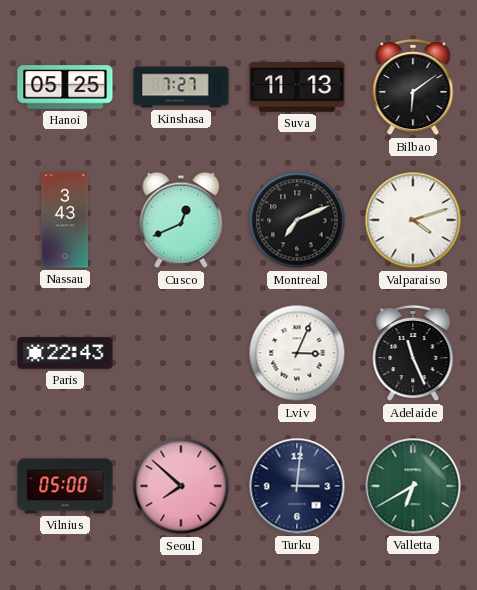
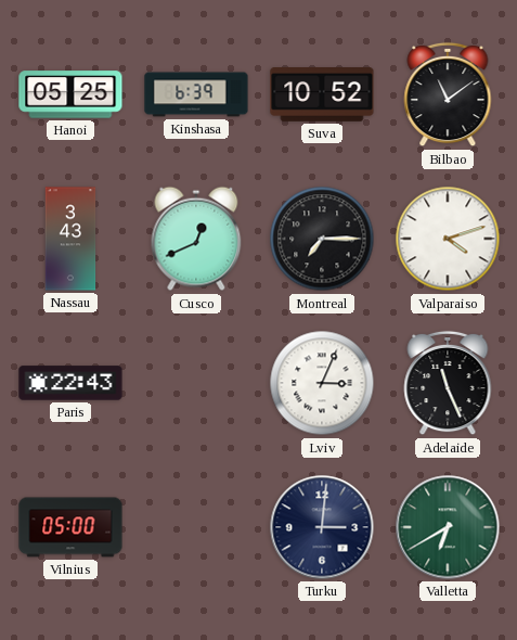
Kinshasa: 7:27 -> 6:39 (196, 94)
Suva: 11:13 -> 10:52 (322, 95)
Bilbao: 6:09 -> 11:09 (448, 94)
Montreal: 7:11 -> 7:15 (322, 239)
Seoul: 7:52 -> none (181, 486)
